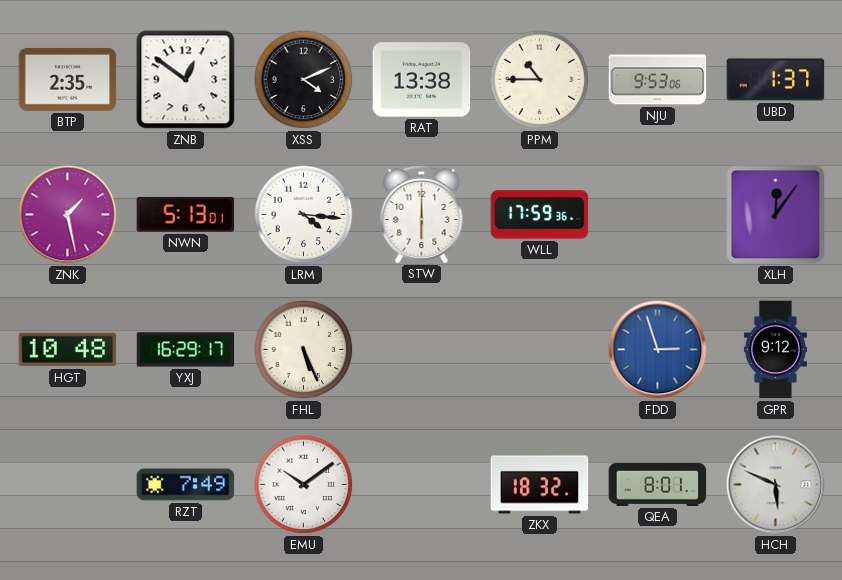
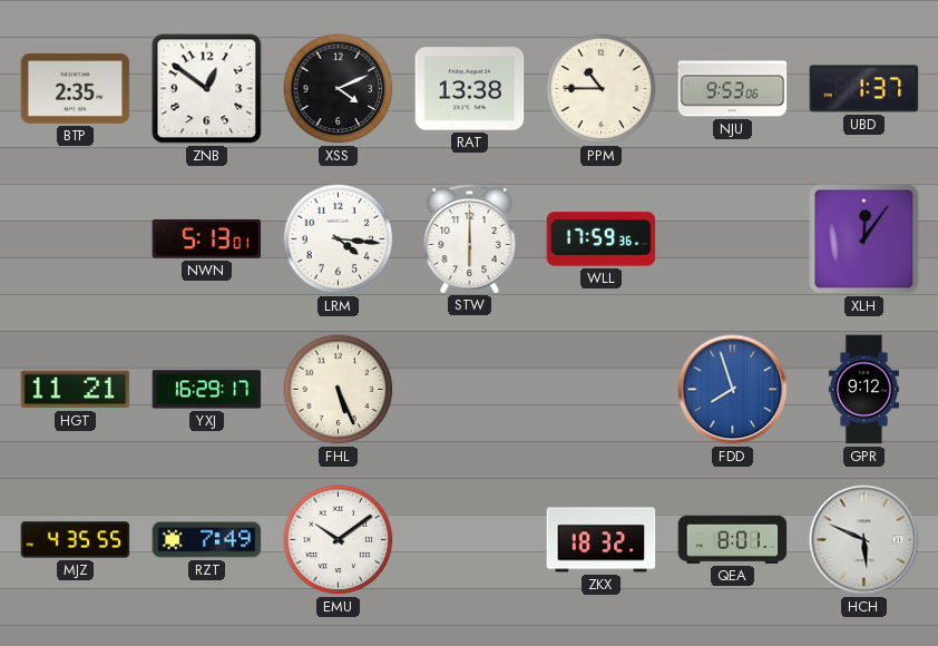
ZNK: 1:28 -> none (68, 215)
HGT: 10:48 -> 11:21 (76, 390)
FDD: 2:57 -> 7:57 (733, 390)
MJZ: none -> 4:35 (76, 540)
